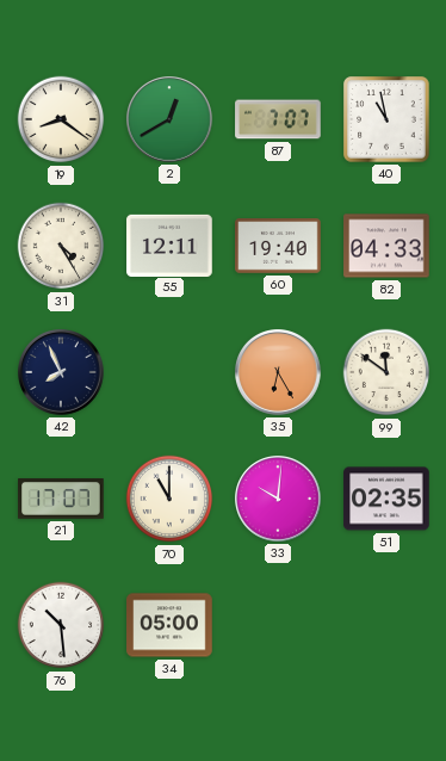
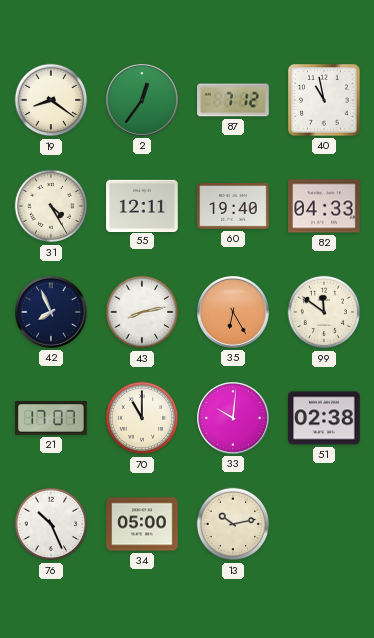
2: 12:40 -> 12:36 (143, 101)
87: 7:07 -> 7:12 (233, 100)
43: none -> 8:13 (142, 312)
51: 02:35 -> 02:38 (324, 418)
76: 10:29 -> 10:26 (51, 524)
13: none -> 10:13 (233, 524)
